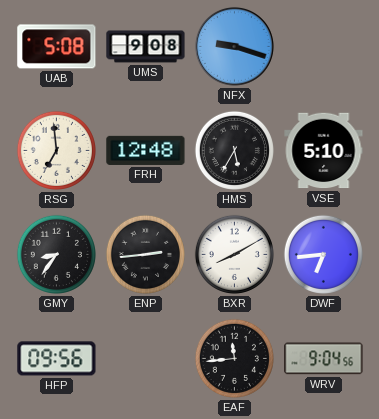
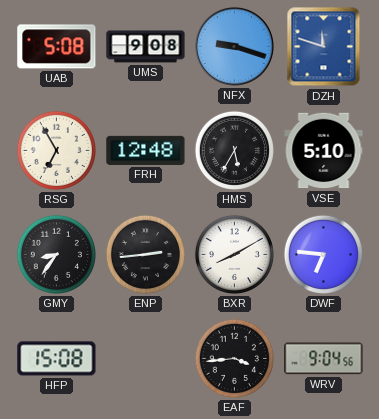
DZH: none -> 11:48 (324, 47)
RSG: 6:59 -> 6:55 (56, 150)
DWF: 6:44 -> 6:46 (323, 254)
HFP: 09:56 -> 15:08 (57, 359)
EAF: 11:44 -> 3:44 (234, 358)
